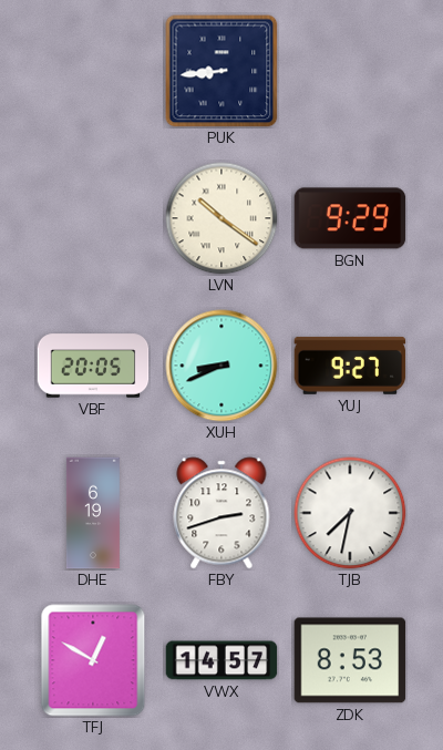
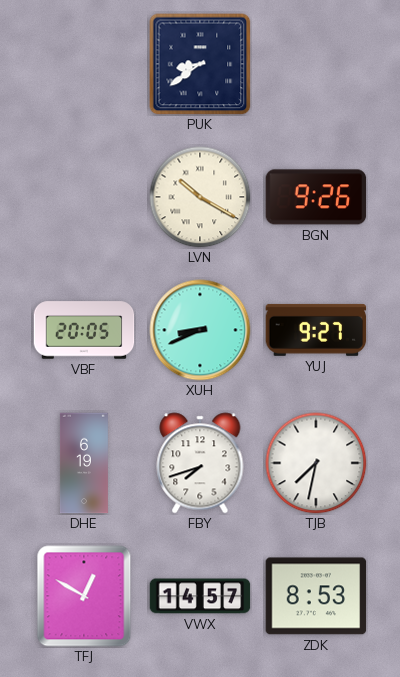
PUK: 8:44 -> 8:39 (200, 64)
LVN: 10:21 -> 10:20 (200, 197)
BGN: 9:29 -> 9:26 (316, 197)
FBY: 2:42 -> 7:42 (200, 463)
